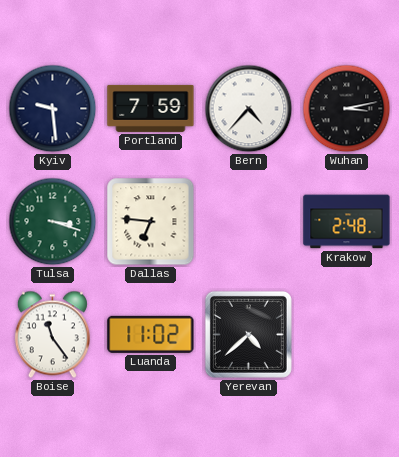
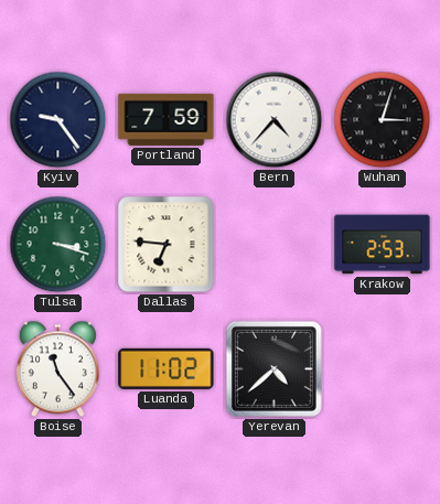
Kyiv: 9:29 -> 9:24 (58, 120)
Wuhan: 3:13 -> 3:03 (383, 120)
Krakow: 2:48 -> 2:53 (383, 245)
